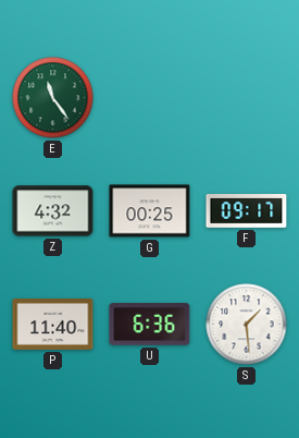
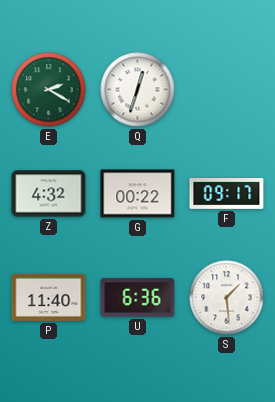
E: 11:24 -> 2:20 (49, 90)
Q: none -> 12:33 (138, 90)
G: 00:25 -> 00:22 (138, 194)
